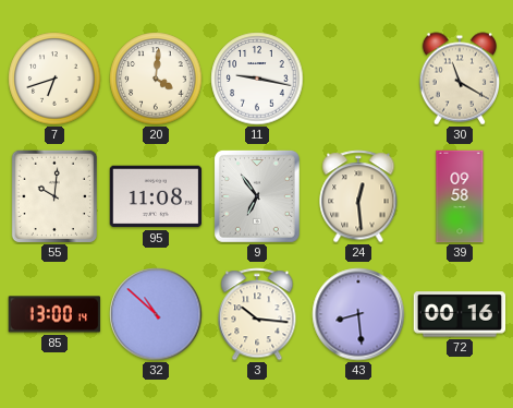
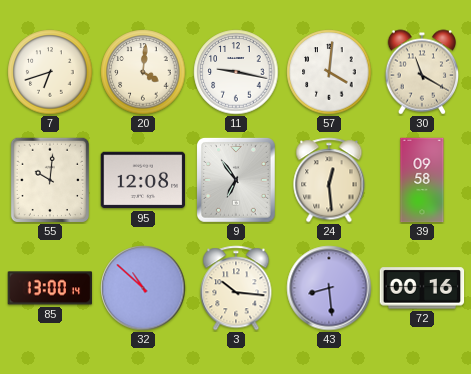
57: none -> 4:01 (329, 72)
95: 11:08 -> 12:08 (143, 180)
